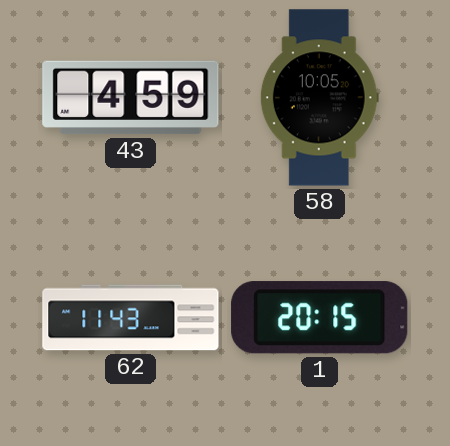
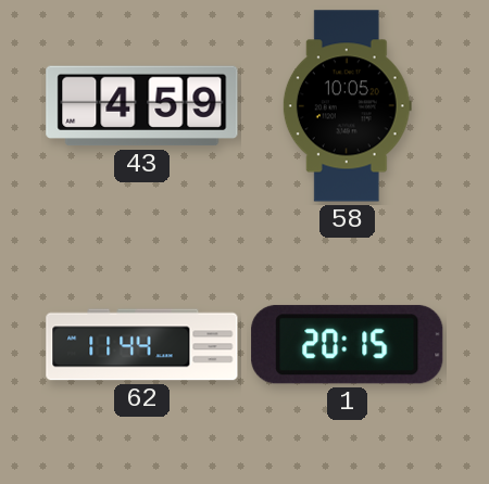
62: 11:43 -> 11:44 (142, 345)
